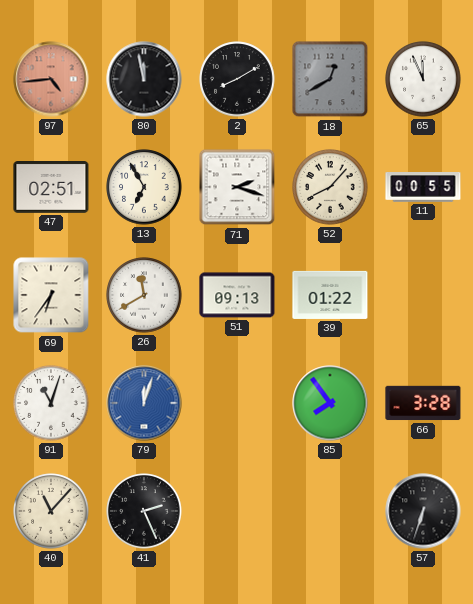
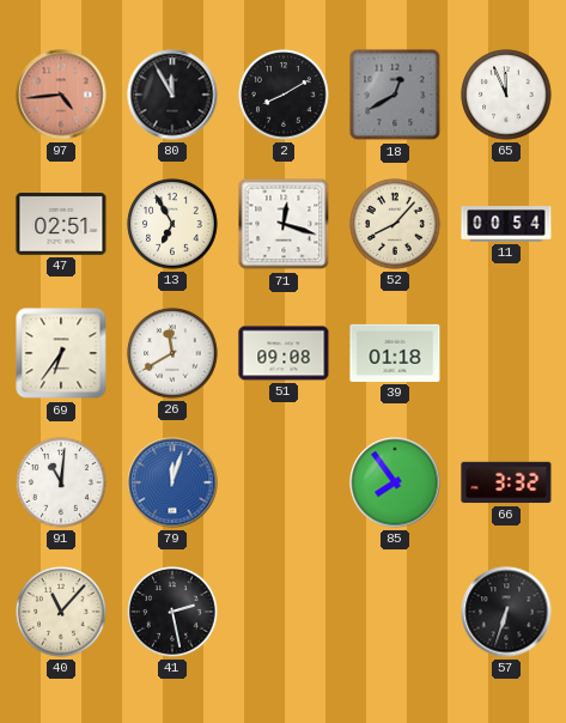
80: 11:58 -> 11:55 (172, 95)
71: 2:18 -> 12:18 (284, 224)
11: 00:55 -> 00:54 (506, 225)
51: 09:13 -> 09:08 (284, 353)
39: 01:22 -> 01:18 (395, 353)
91: 11:03 -> 11:01 (61, 482)
66: 3:28 -> 3:32 (506, 482)
41: 2:26 -> 2:28 (172, 612)
